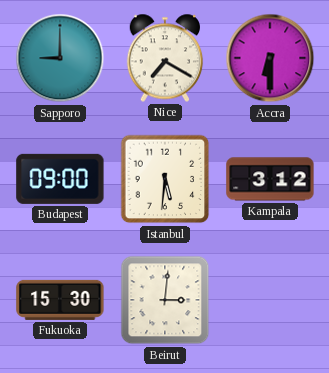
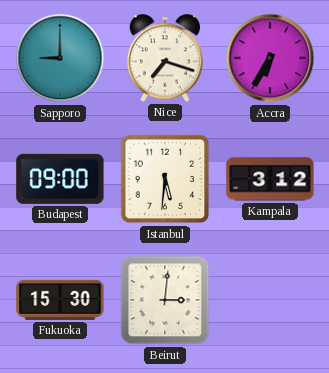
Nice: 7:20 -> 7:18 (165, 58)
Accra: 6:30 -> 6:35 (270, 58)
